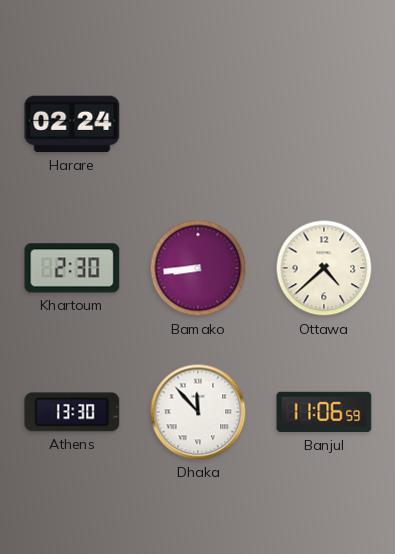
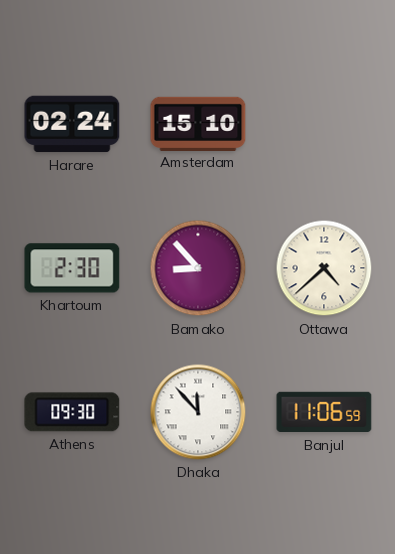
Amsterdam: none -> 15:10 (198, 123)
Bamako: 8:44 -> 8:53 (198, 268)
Athens: 13:30 -> 09:30 (72, 412)
